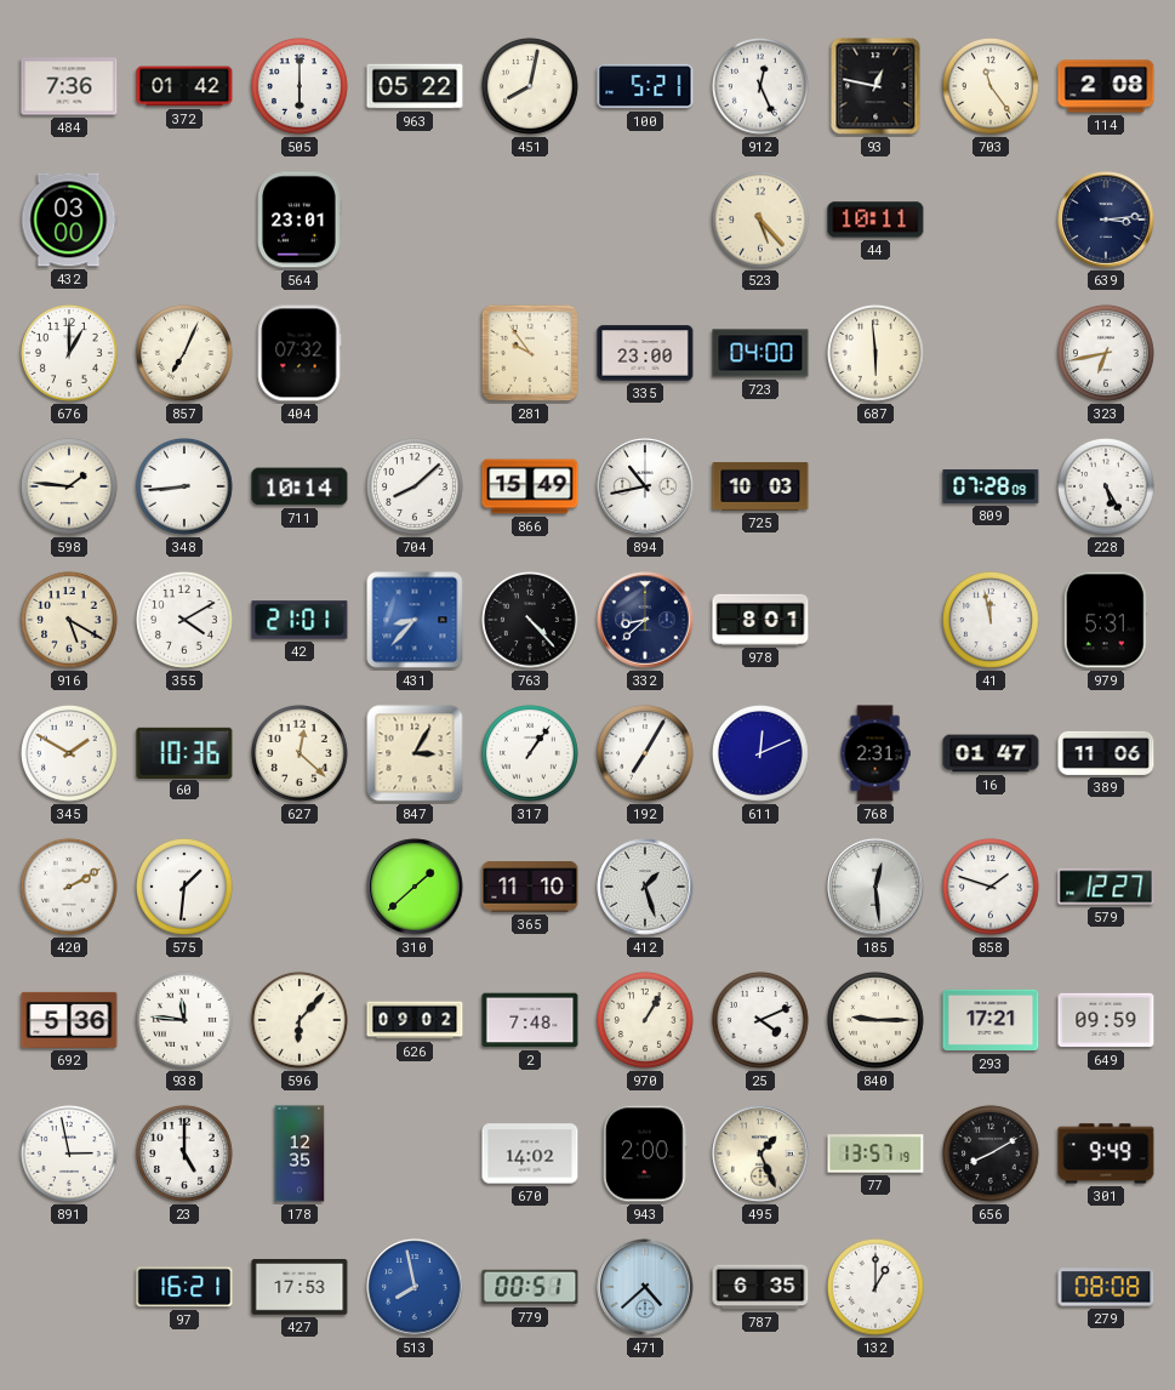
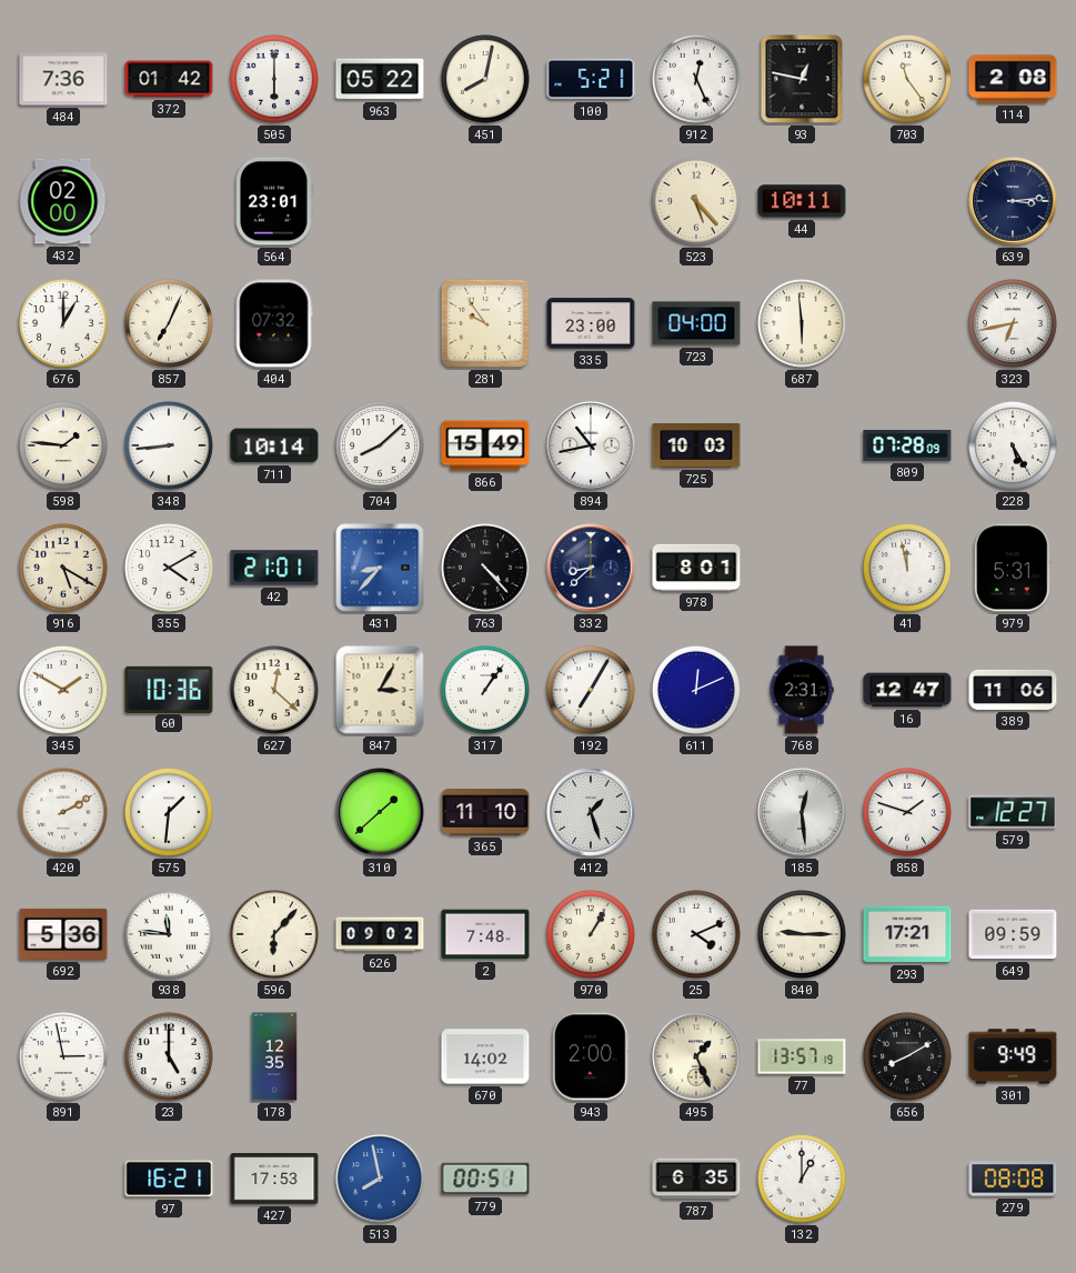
432: 03:00 -> 02:00 (63, 201)
16: 01:47 -> 12:47 (907, 690)
471: 4:38 -> none (645, 1287)
